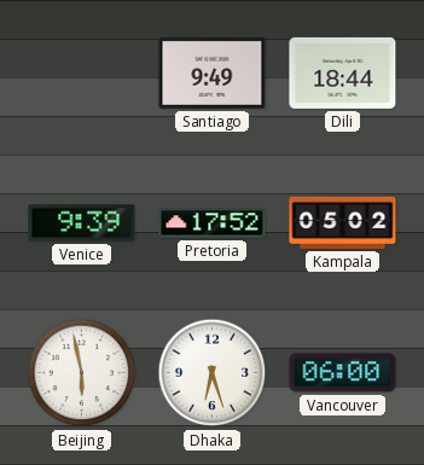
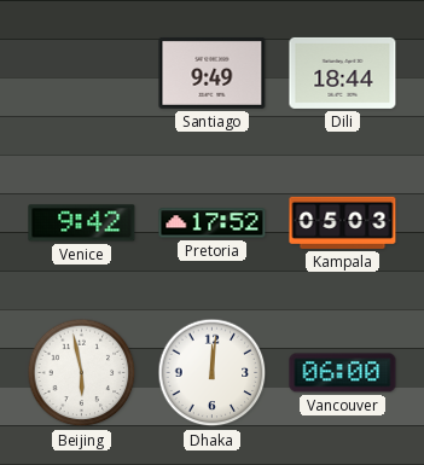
Venice: 9:39 -> 9:42 (82, 223)
Kampala: 05:02 -> 05:03 (343, 222)
Dhaka: 6:27 -> 12:01 (213, 373)
